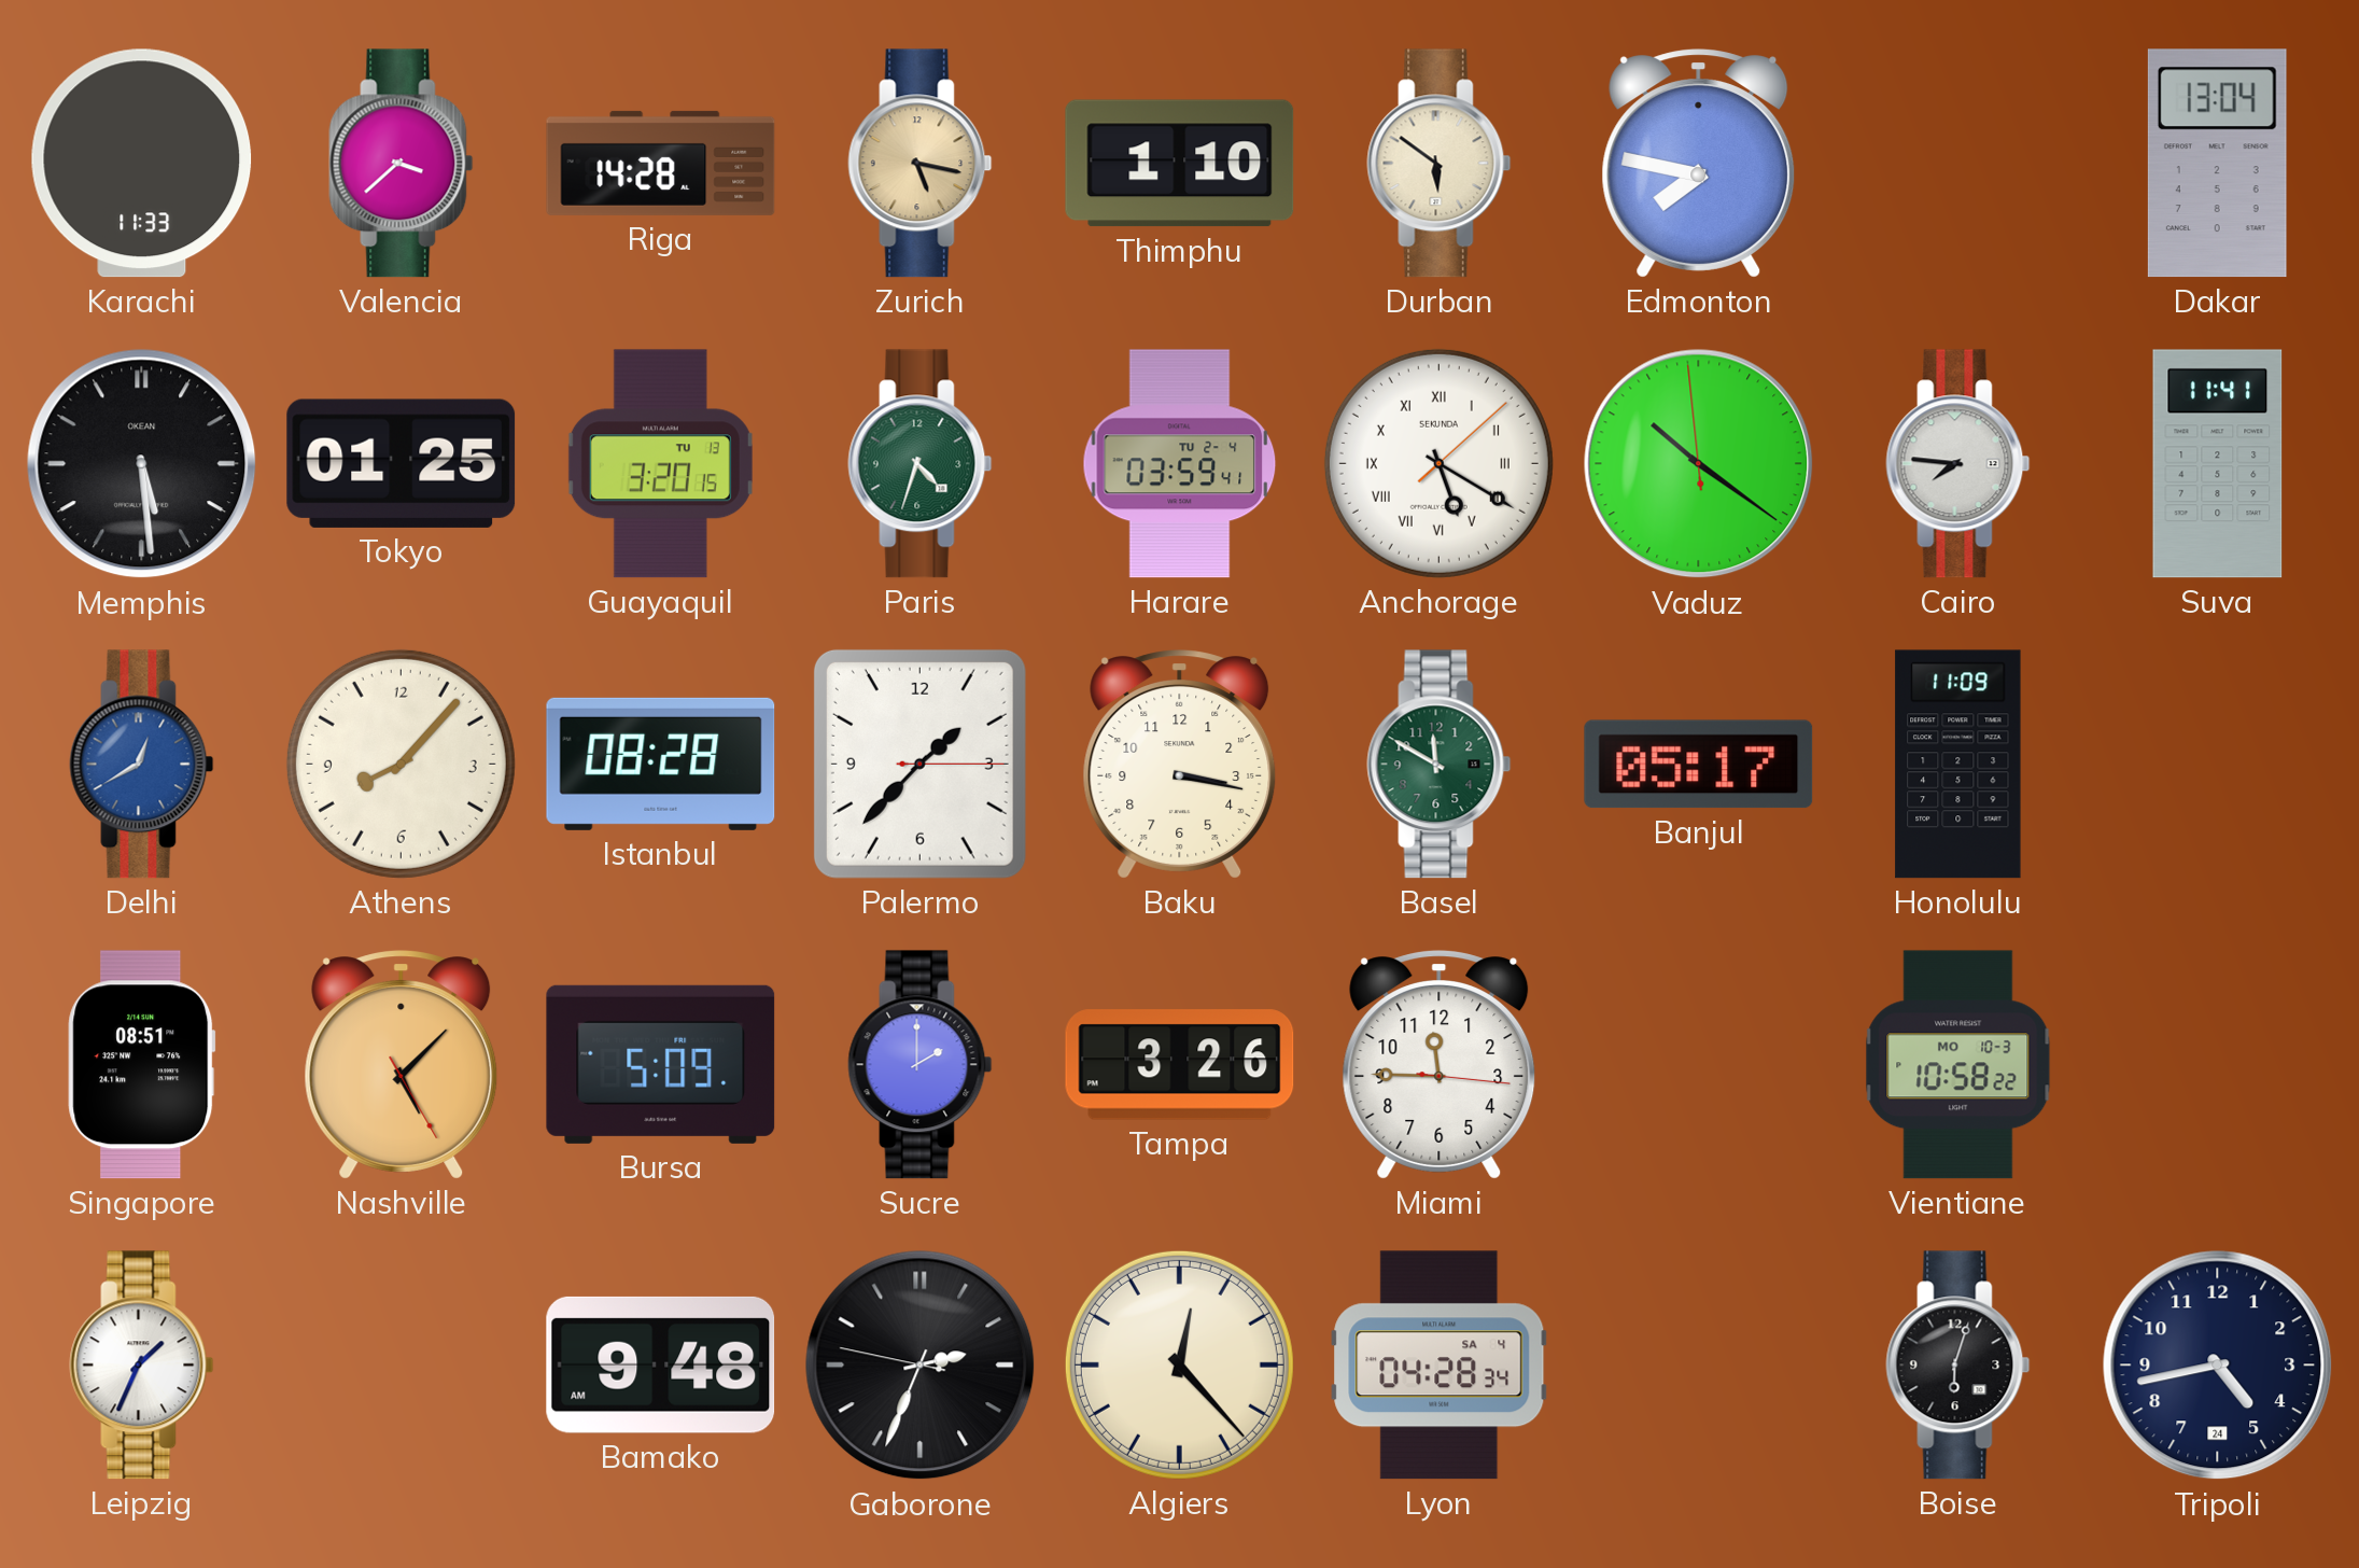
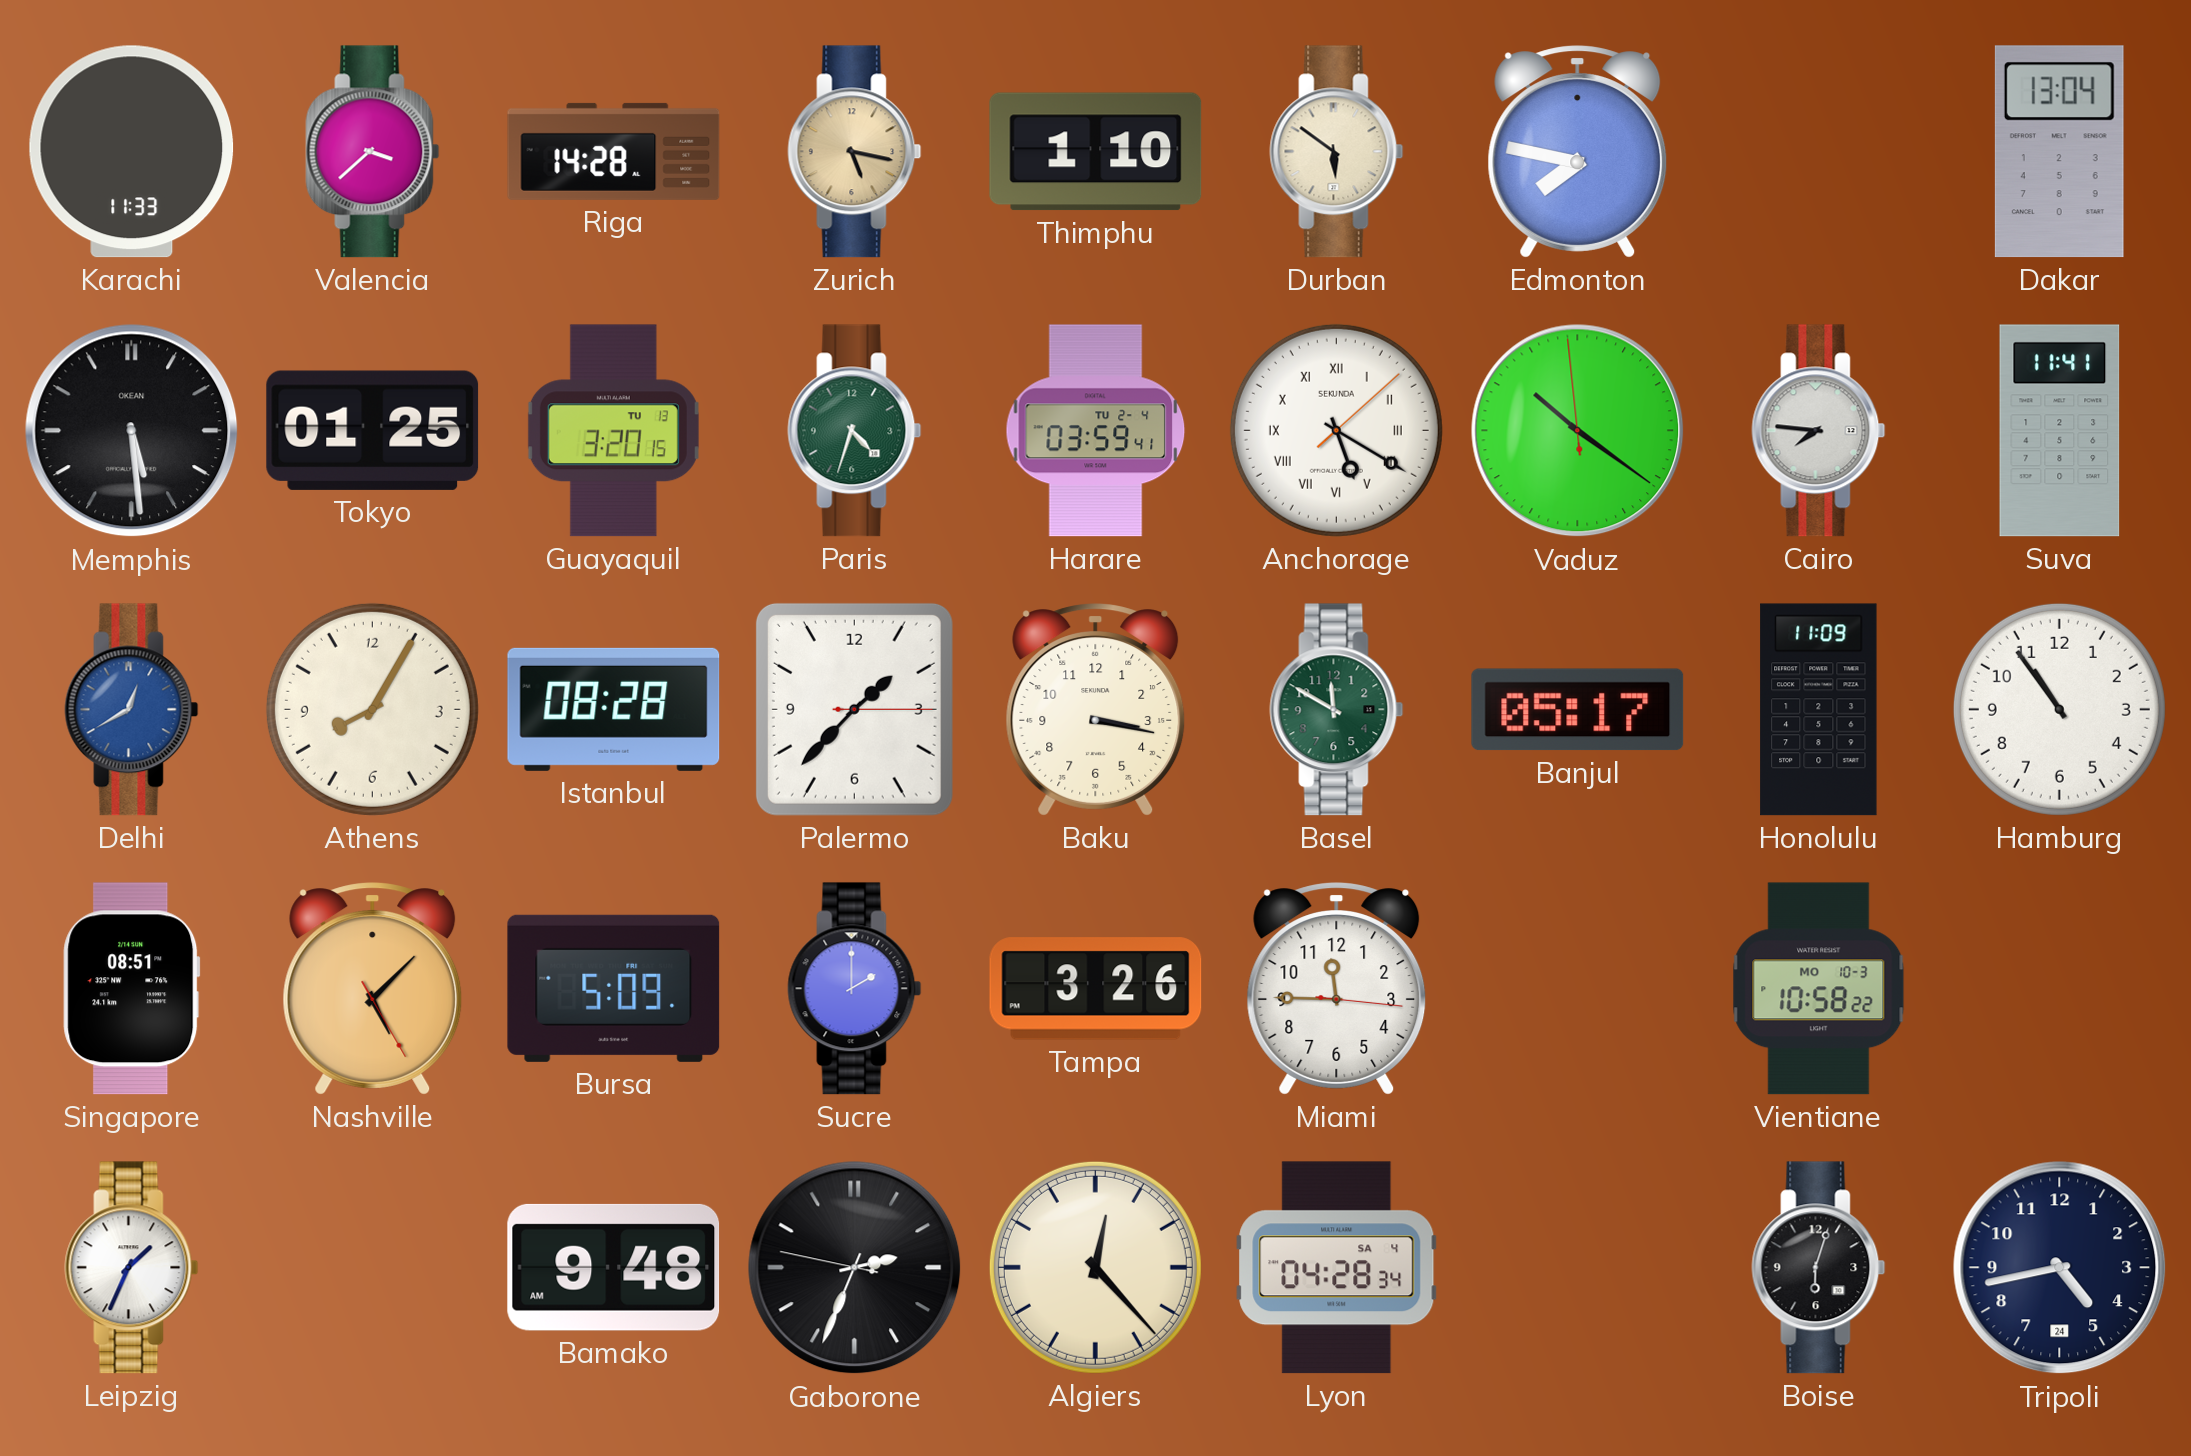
Athens: 8:07 -> 8:05 (372, 709)
Hamburg: none -> 10:54 (2059, 709)
